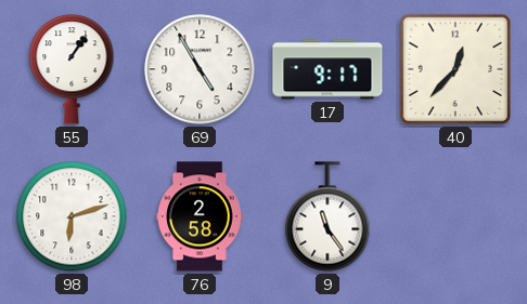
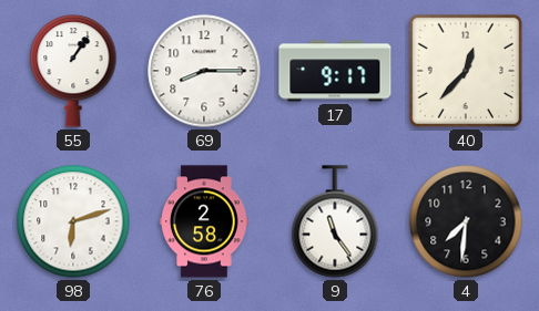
69: 4:55 -> 8:15 (204, 71)
4: none -> 7:31 (466, 221)
